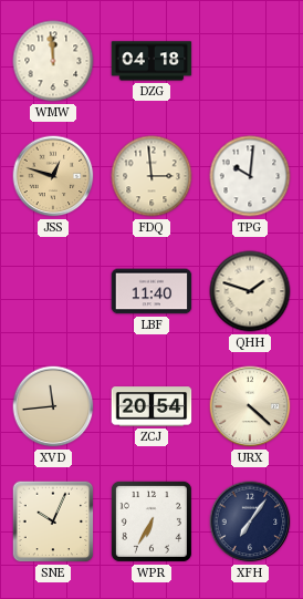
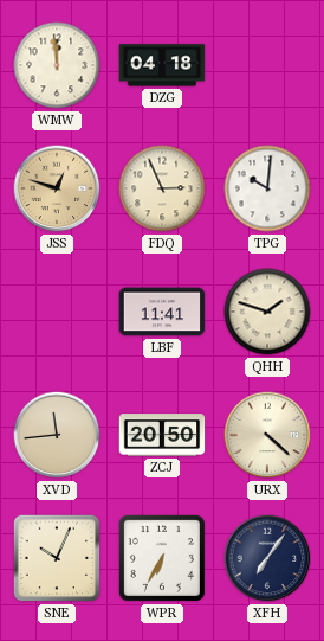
FDQ: 2:59 -> 2:56 (162, 188)
LBF: 11:40 -> 11:41 (162, 312)
ZCJ: 20:54 -> 20:50 (162, 435)
